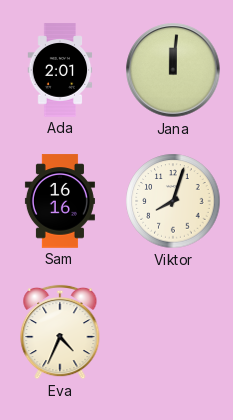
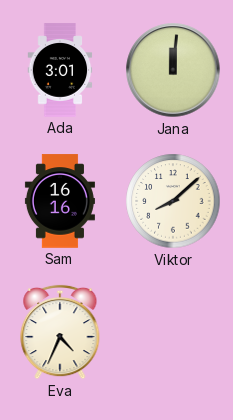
Ada: 2:01 -> 3:01 (60, 70)
Viktor: 8:03 -> 8:08 (173, 201)
